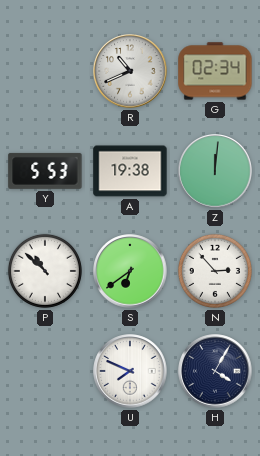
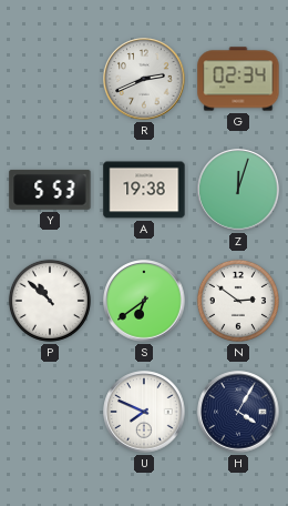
R: 10:41 -> 2:41 (144, 79)
Z: 12:01 -> 12:03 (238, 190)
N: 2:53 -> 2:51 (238, 301)
